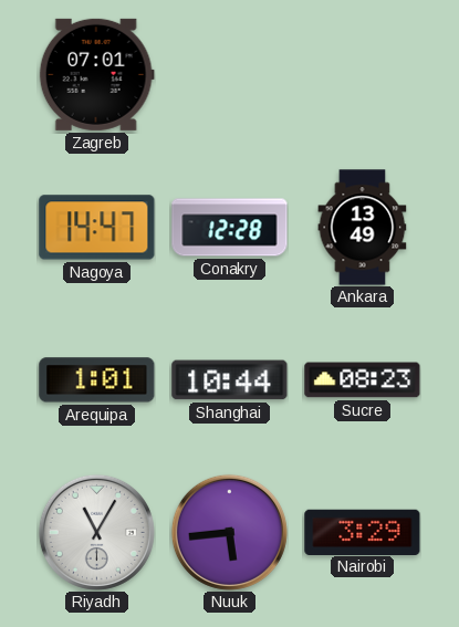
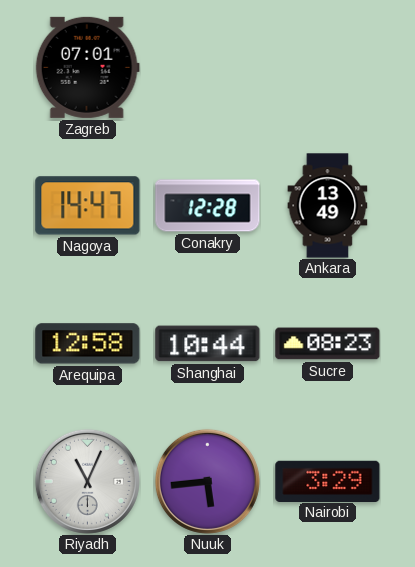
Arequipa: 1:01 -> 12:58 (88, 344)
Riyadh: 11:05 -> 11:04 (87, 481)
